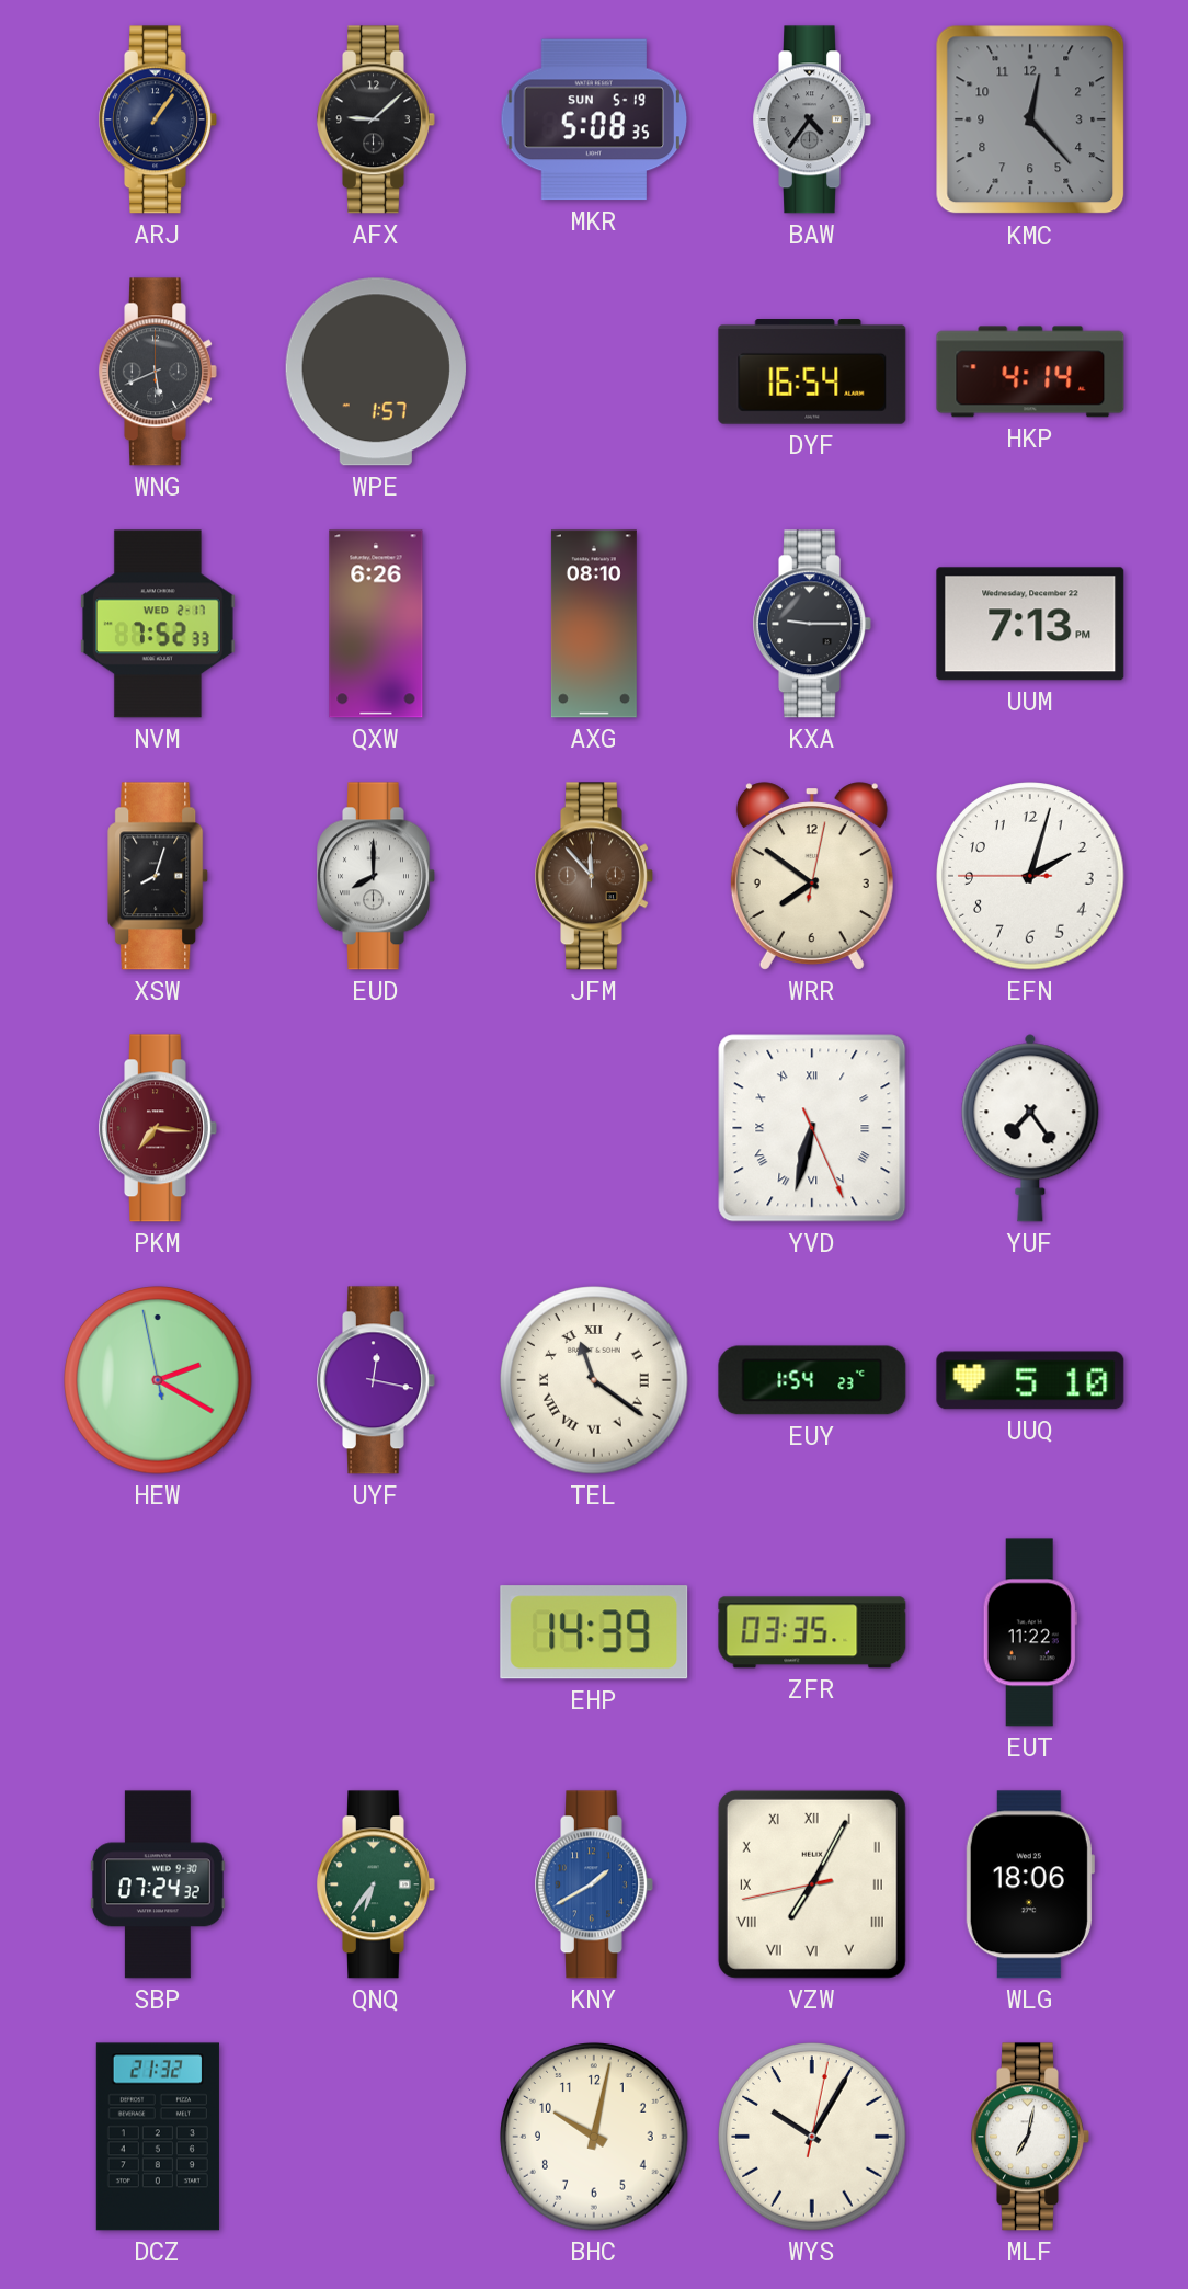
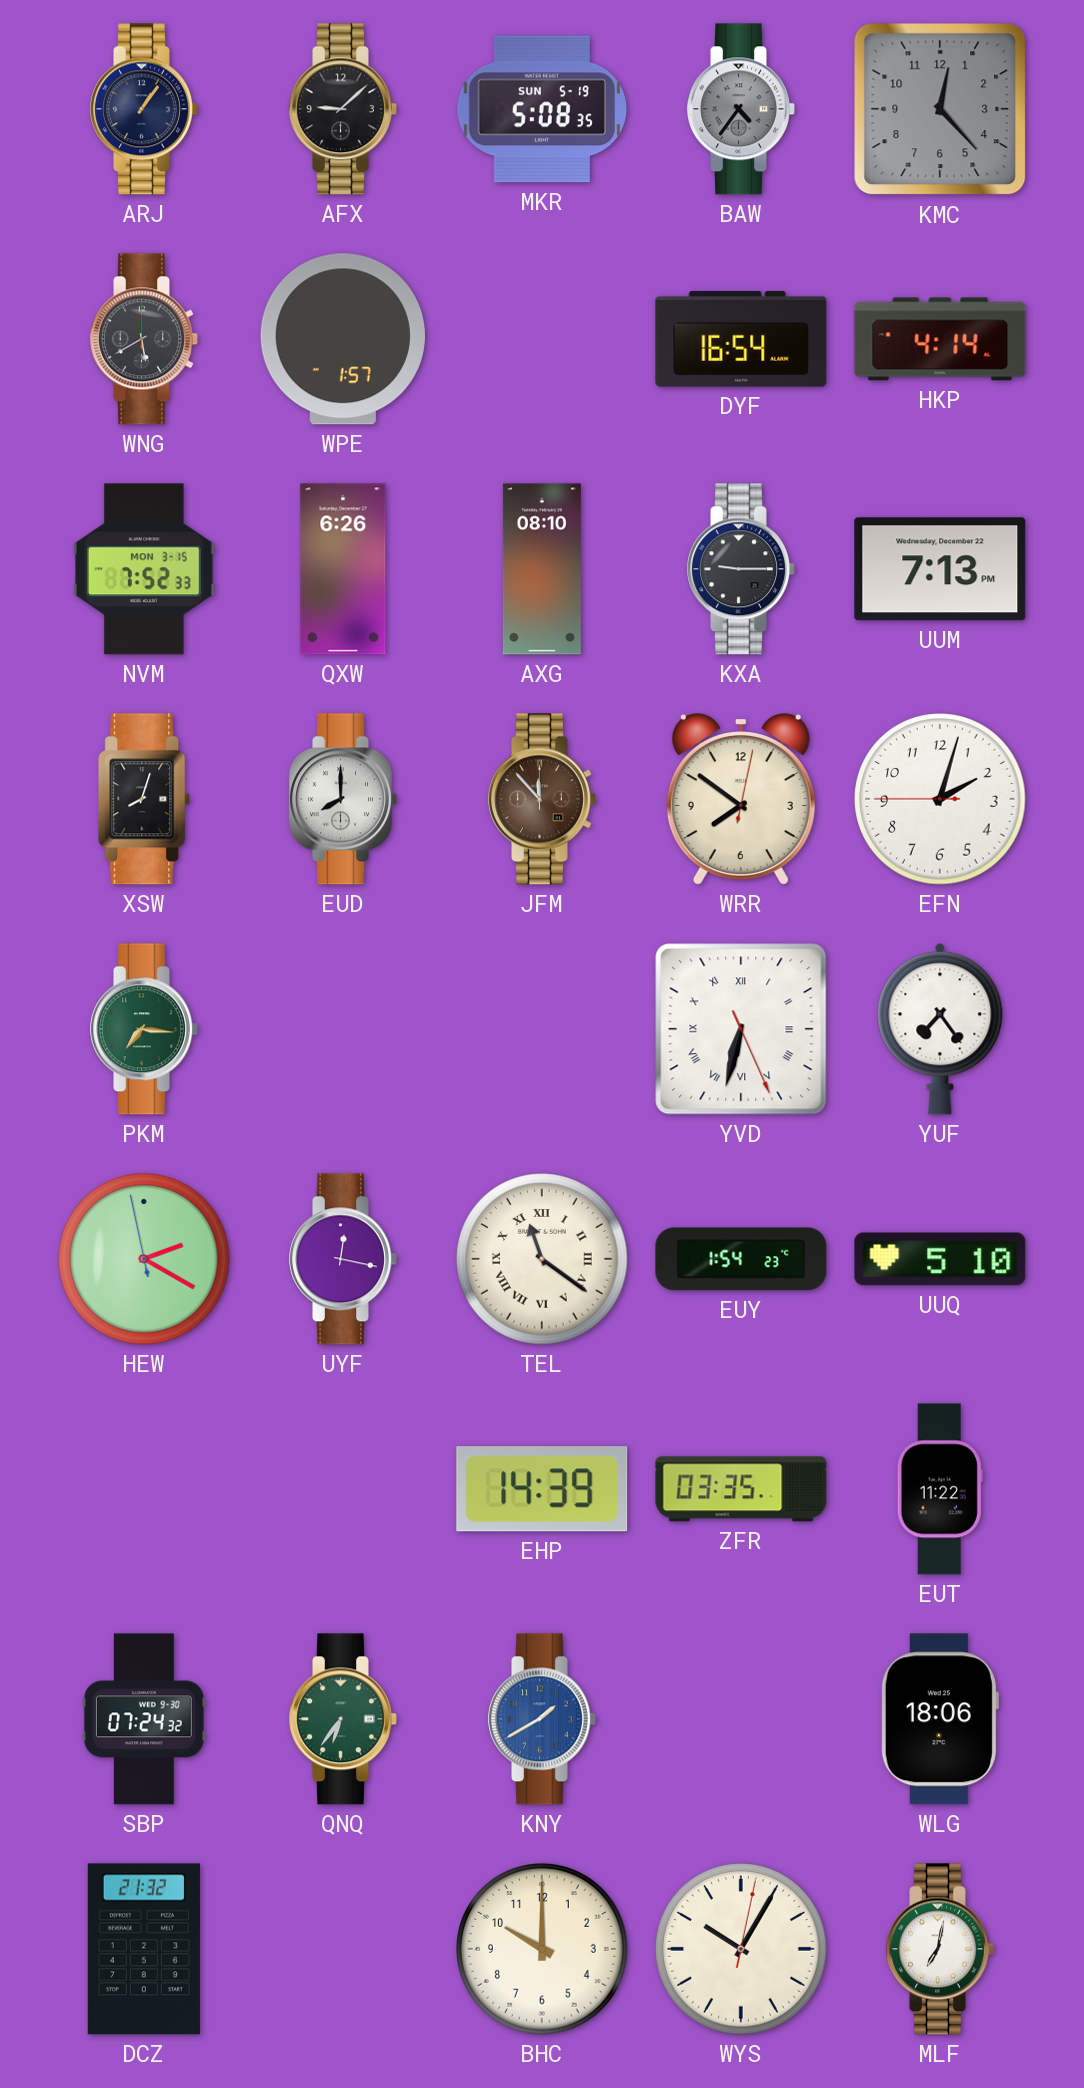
WNG: 5:41 -> 5:40 (144, 339)
NVM date: WED 2-17 -> MON 3-15 (144, 569)
PKM dial: burgundy -> green (144, 1029)
VZW: 7:04 -> none (812, 1884)
BHC: 10:02 -> 10:00 (542, 1949)
